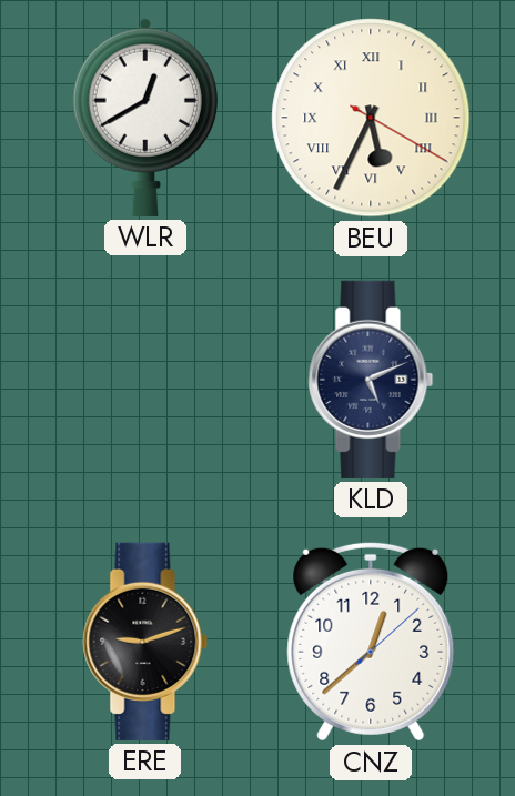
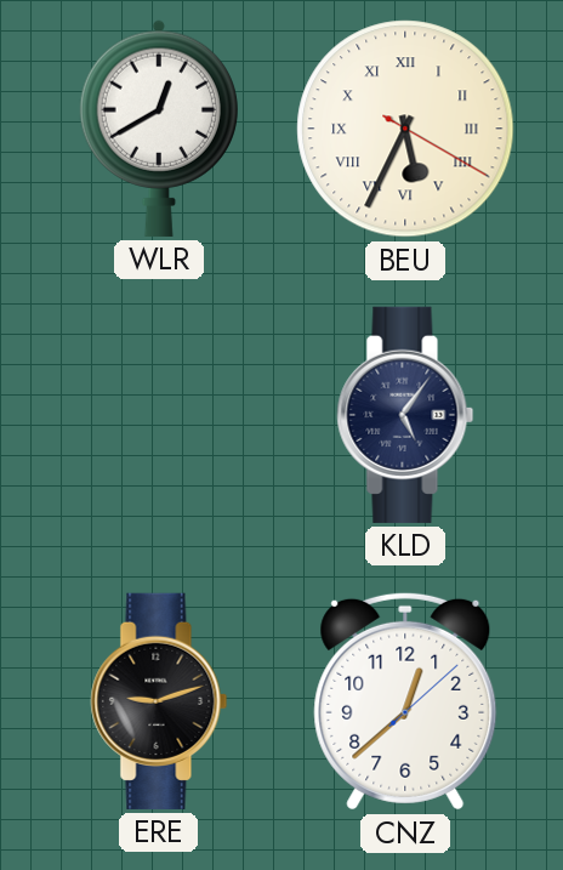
KLD: 5:11 -> 5:06 (405, 415)
